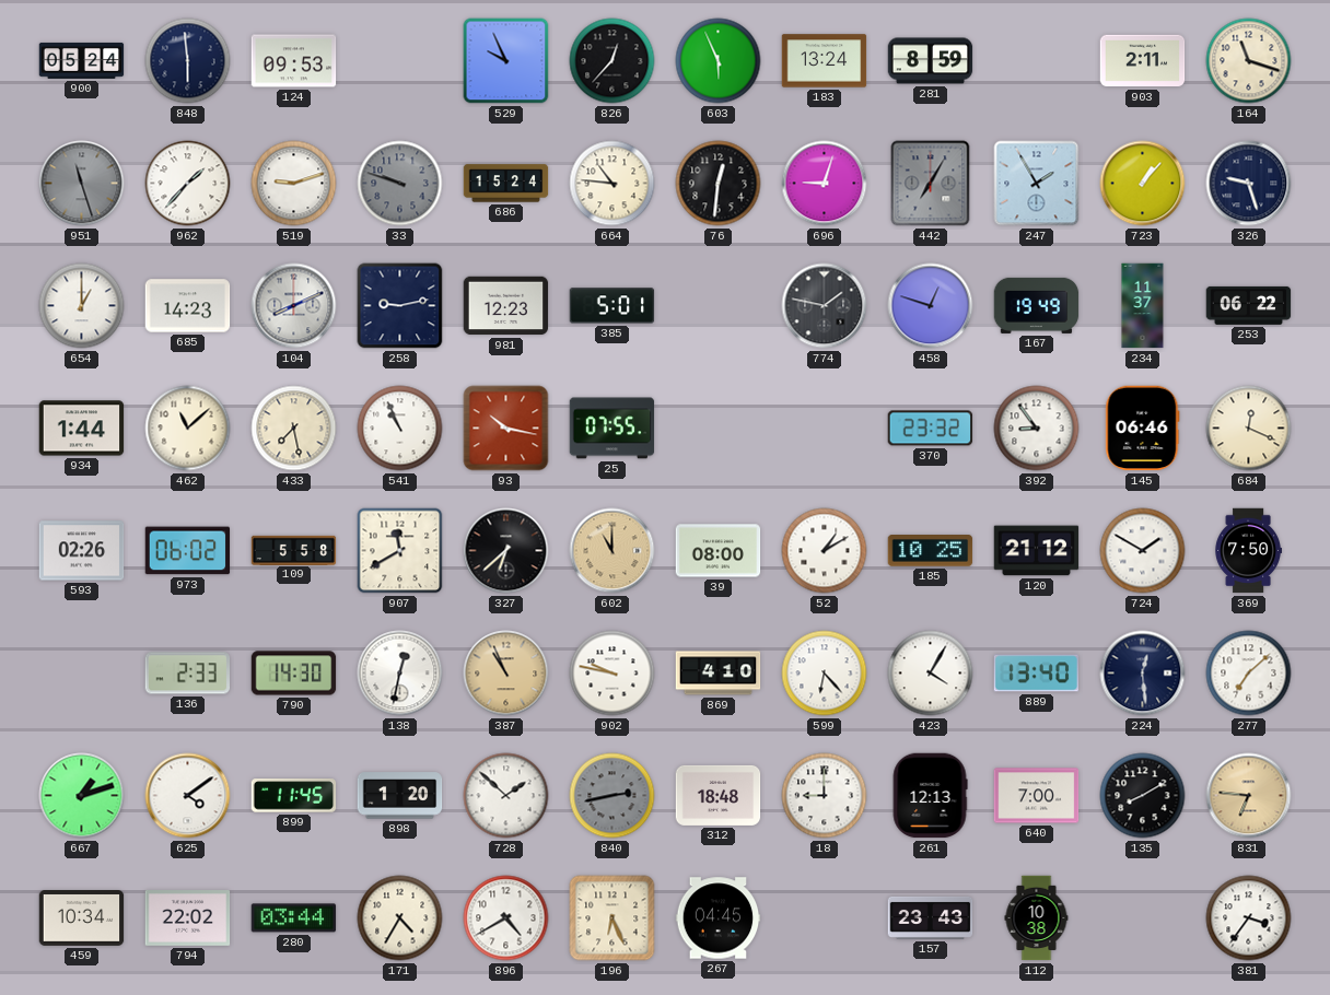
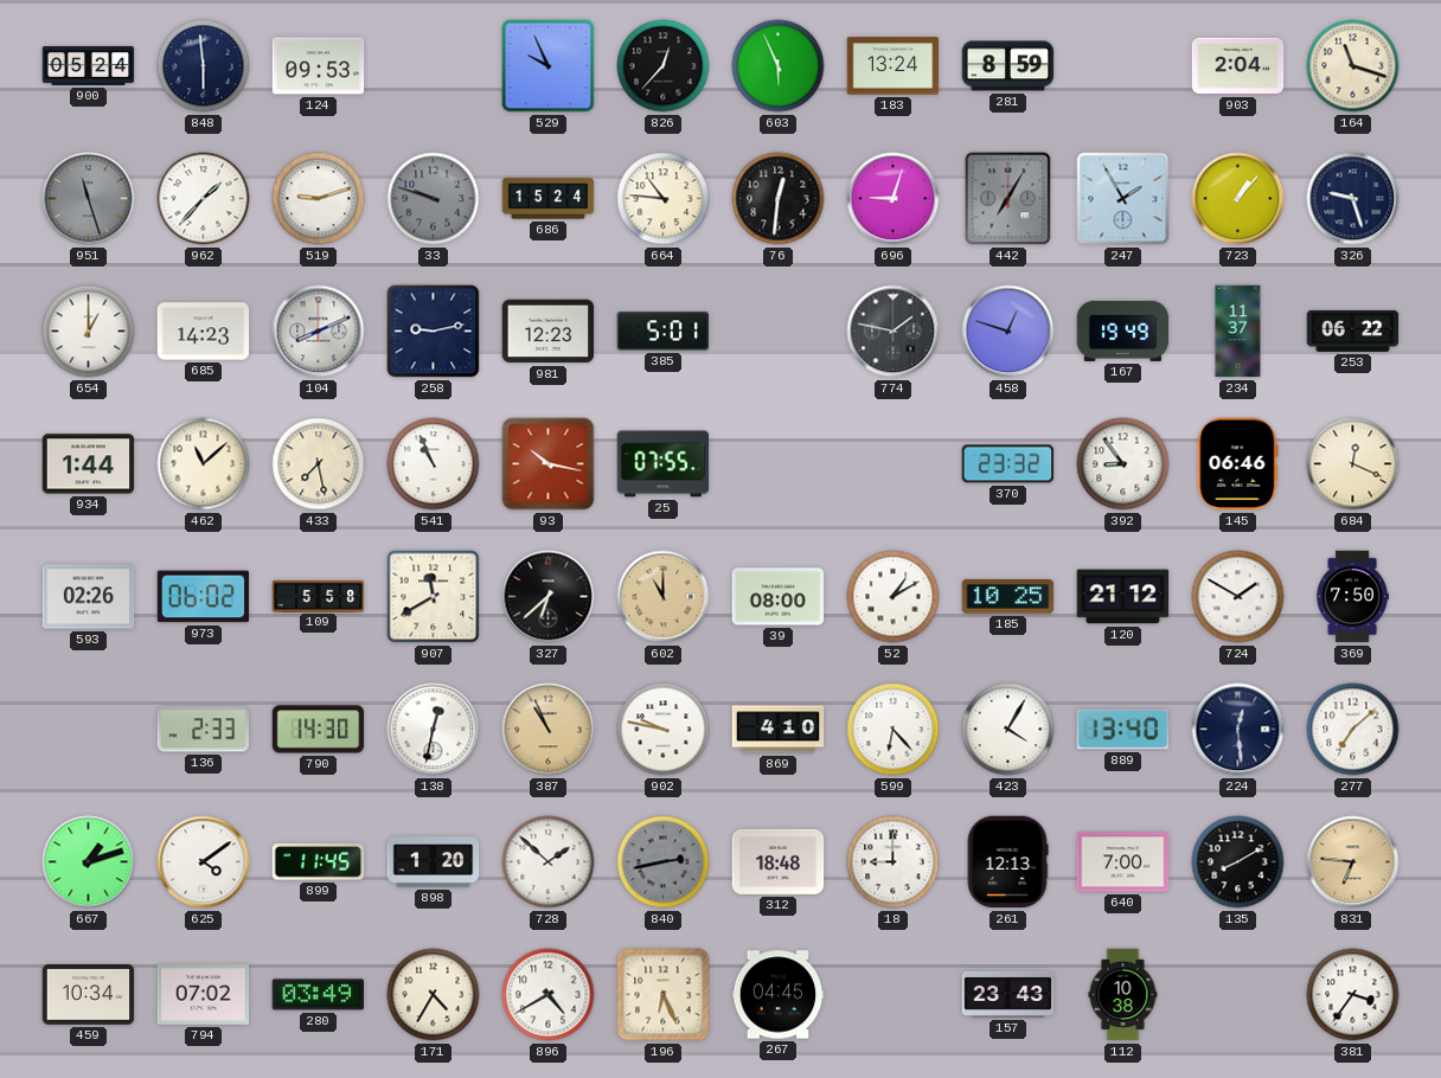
903: 2:11 -> 2:04 (1238, 66)
794: 22:02 -> 07:02 (204, 995)
280: 03:44 -> 03:49 (319, 995)
